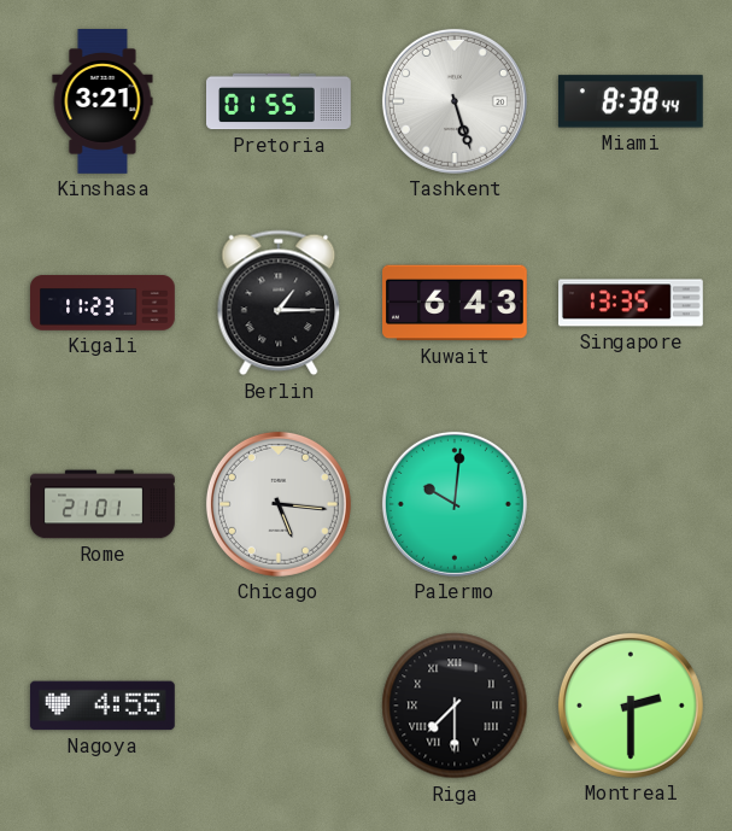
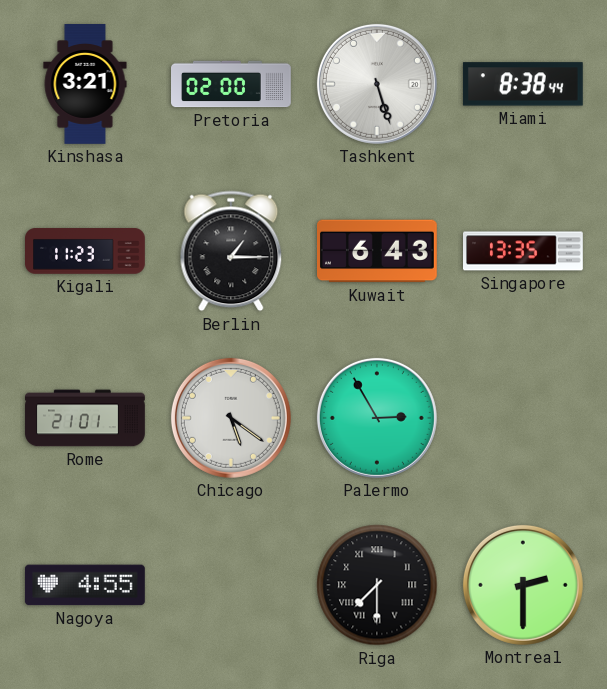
Pretoria: 01:55 -> 02:00 (231, 84)
Chicago: 5:16 -> 5:21 (231, 418)
Palermo: 10:01 -> 2:55 (377, 418)
